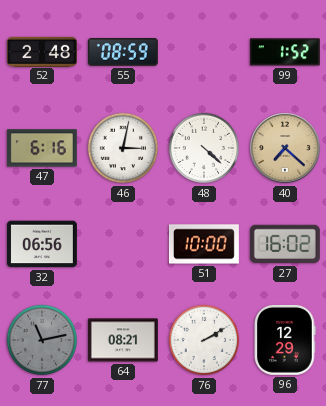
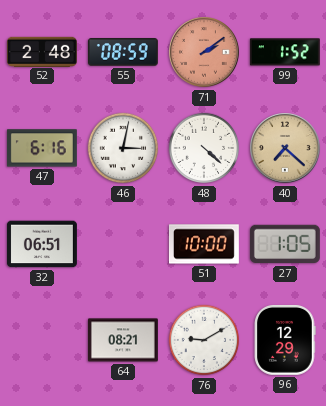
71: none -> 2:09 (204, 52)
32: 06:56 -> 06:51 (42, 244)
27: 16:02 -> 1:05 (285, 244)
77: 11:13 -> none (42, 340)
76: 2:10 -> 9:10 (204, 340)
